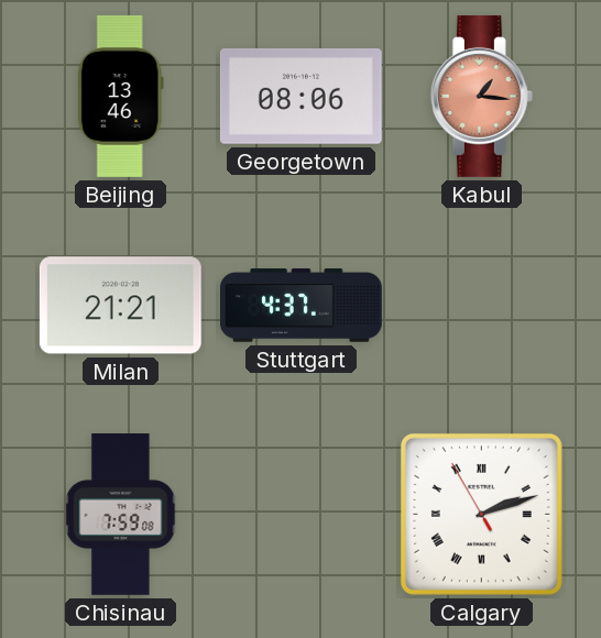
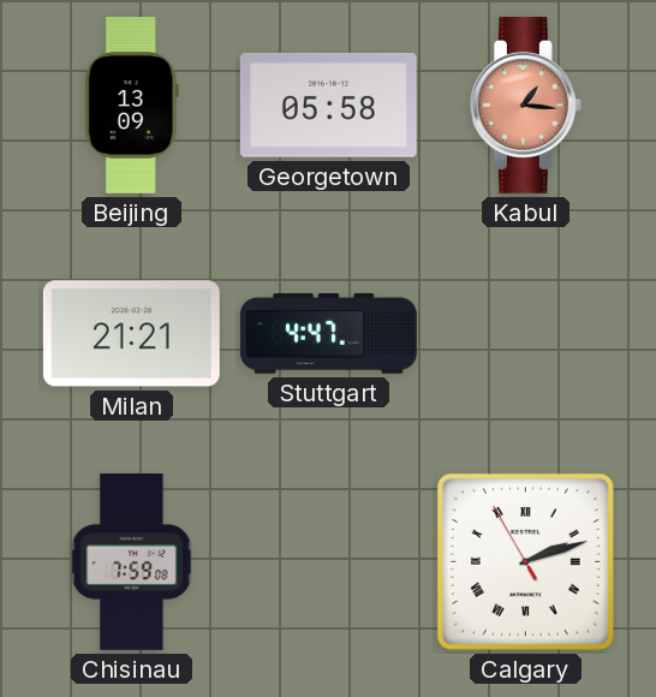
Beijing: 13:46 -> 13:09 (131, 105)
Georgetown: 08:06 -> 05:58 (328, 105)
Stuttgart: 4:37 -> 4:47 (328, 334)
